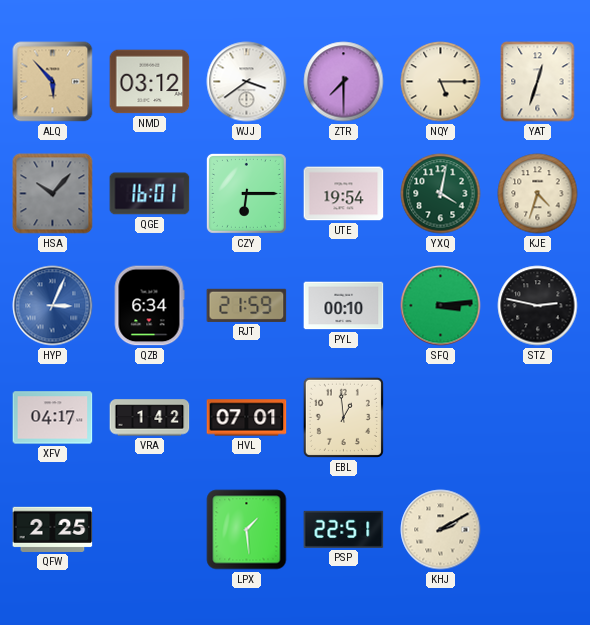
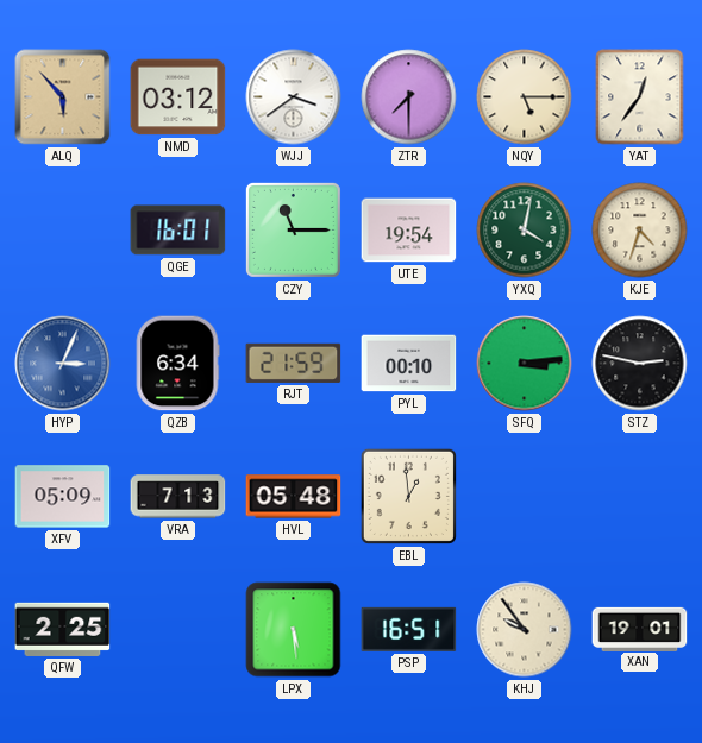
YAT: 12:33 -> 12:36 (640, 97)
HSA: 10:07 -> none (53, 194)
CZY: 6:15 -> 11:15 (293, 229)
XFV: 04:17 -> 05:09 (63, 497)
VRA: 1:42 -> 7:13 (178, 497)
HVL: 07:01 -> 05:48 (294, 497)
LPX: 1:29 -> 5:29 (294, 630)
PSP: 22:51 -> 16:51 (409, 629)
KHJ: 2:10 -> 9:54 (525, 630)
XAN: none -> 19:01 (640, 629)
